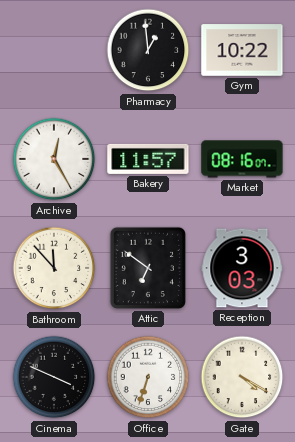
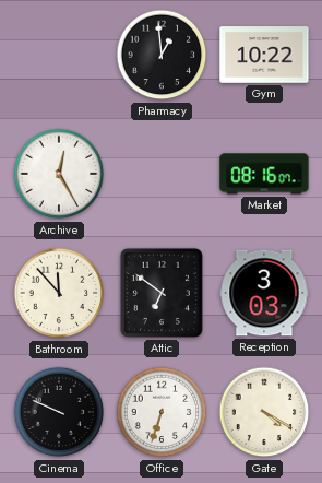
Bakery: 11:57 -> none (148, 159)
Cinema: 3:49 -> 9:49 (59, 412)
